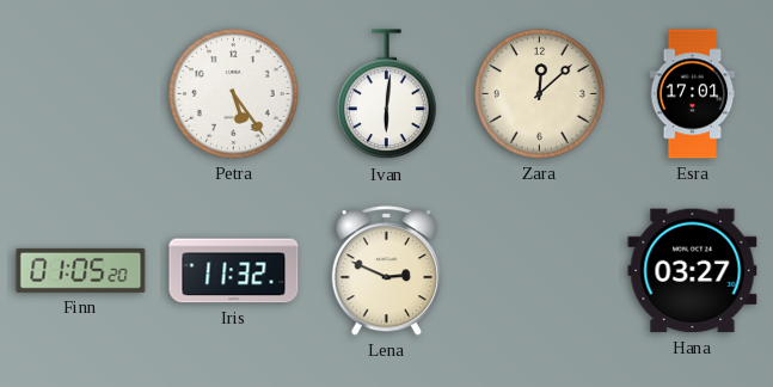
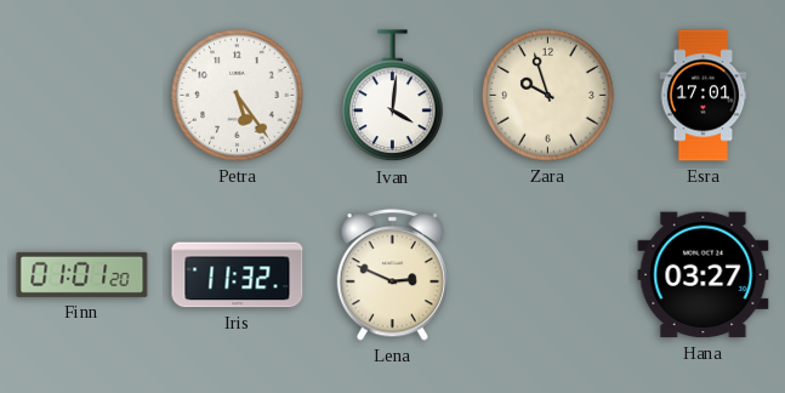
Ivan: 6:01 -> 4:01 (393, 96)
Zara: 12:08 -> 9:57 (548, 96)
Finn: 01:05 -> 01:01 (83, 274)
